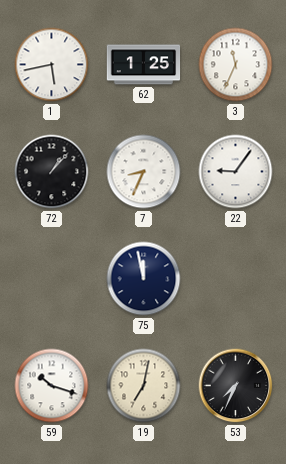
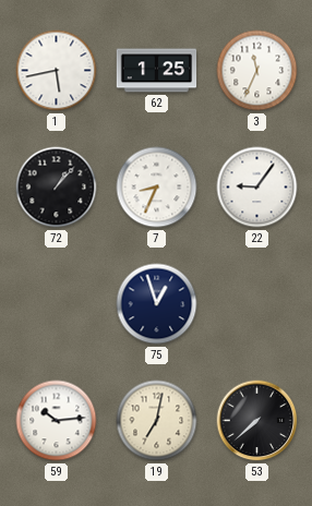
75: 11:58 -> 12:57 (157, 304)
59: 10:18 -> 10:14 (57, 421)
53: 7:34 -> 7:38 (257, 421)
